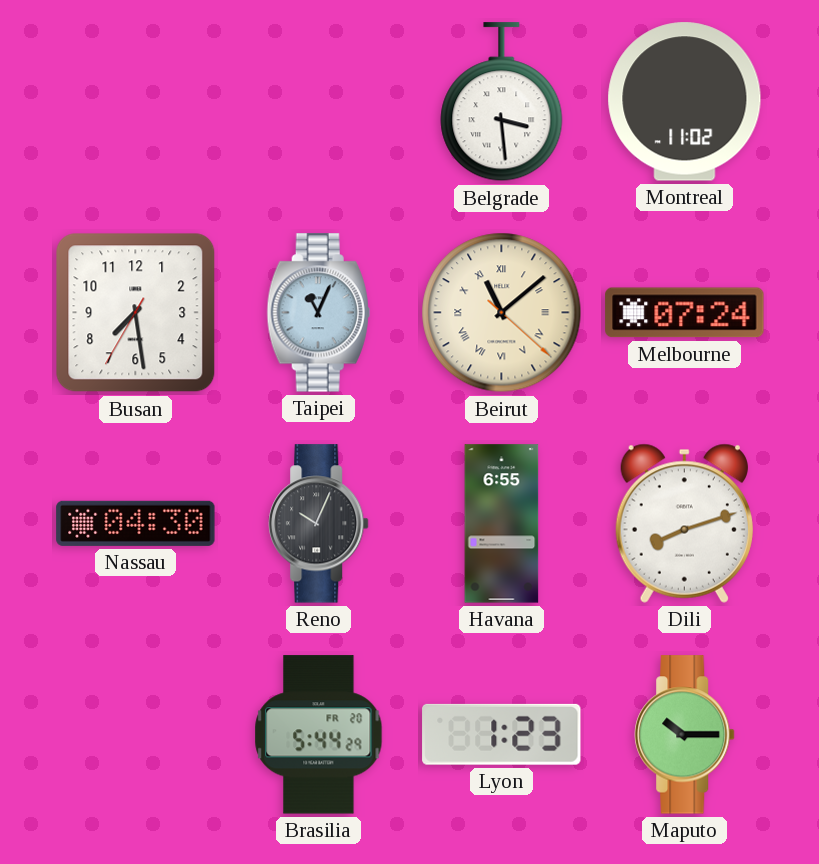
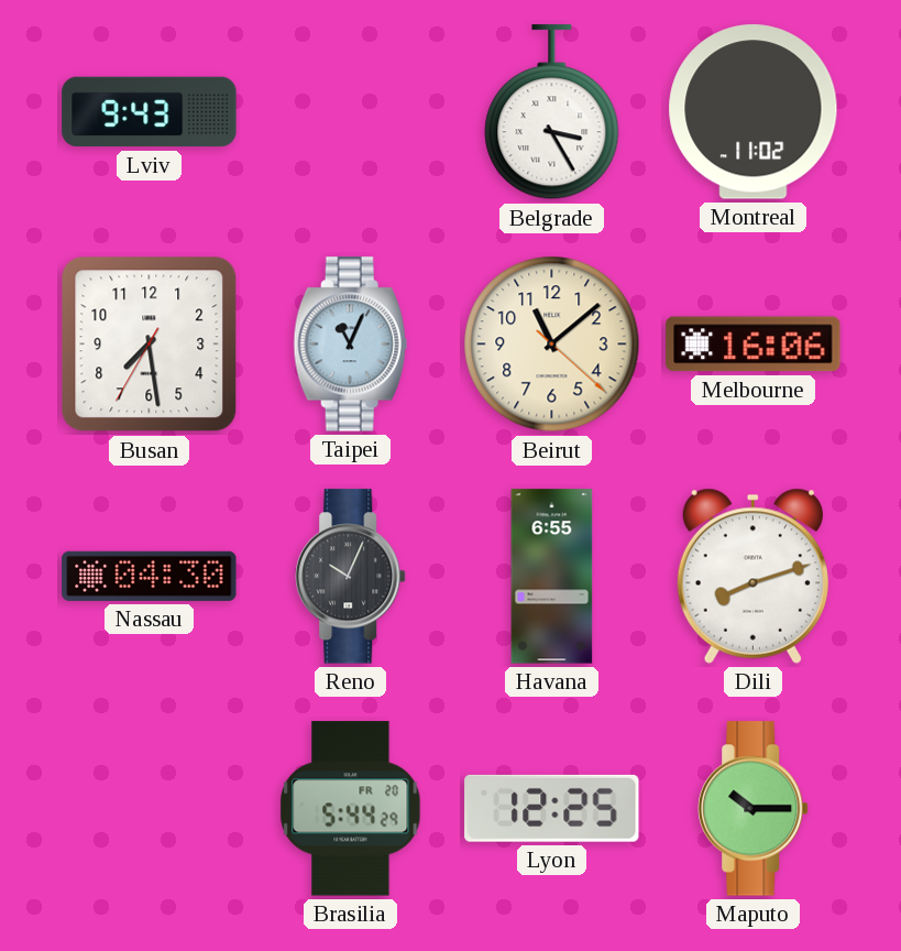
Lviv: none -> 9:43 (150, 112)
Belgrade: 3:29 -> 3:25 (552, 112)
Beirut numerals: Roman -> Arabic (552, 345)
Melbourne: 07:24 -> 16:06 (754, 345)
Lyon: 1:23 -> 12:25 (552, 808)
